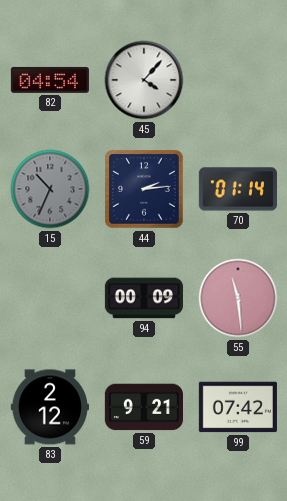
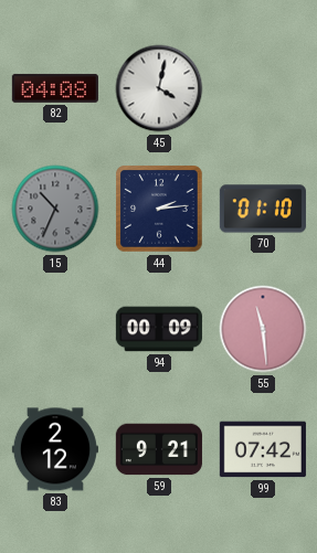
82: 04:54 -> 04:08 (55, 88)
45: 4:07 -> 4:02 (159, 88)
70: 01:14 -> 01:10 (263, 209)
